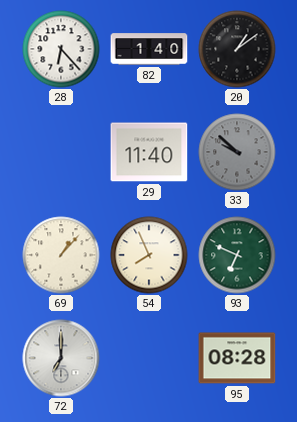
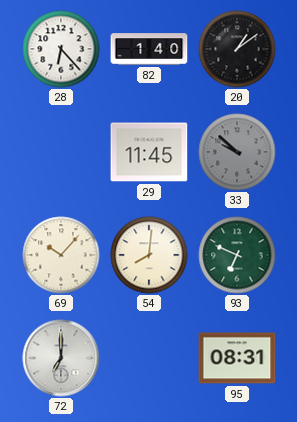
29: 11:40 -> 11:45 (149, 152)
69: 1:07 -> 10:07 (61, 255)
54: 7:56 -> 8:01 (149, 255)
95: 08:28 -> 08:31 (237, 358)
